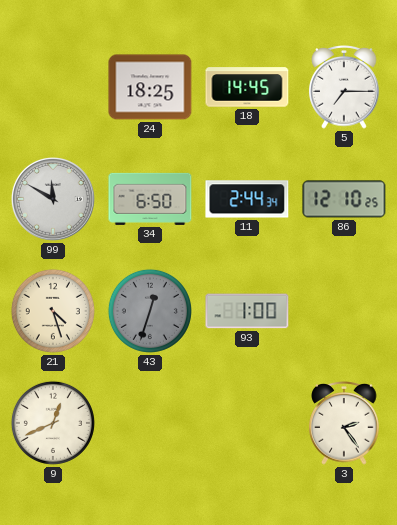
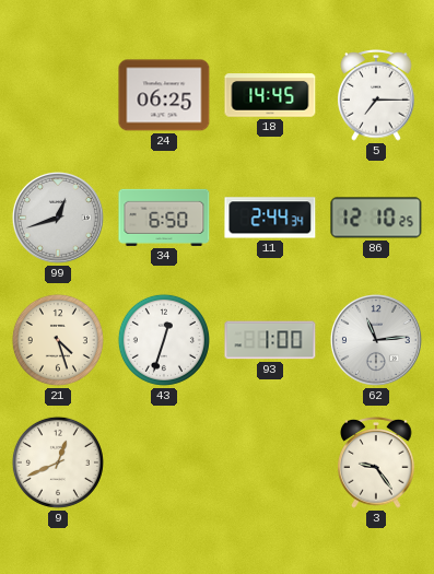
24: 18:25 -> 06:25 (164, 95)
99: 11:50 -> 12:42 (58, 218)
43 dial: grey -> white (164, 340)
62: none -> 11:14 (376, 340)
3: 2:24 -> 9:24 (376, 464)
